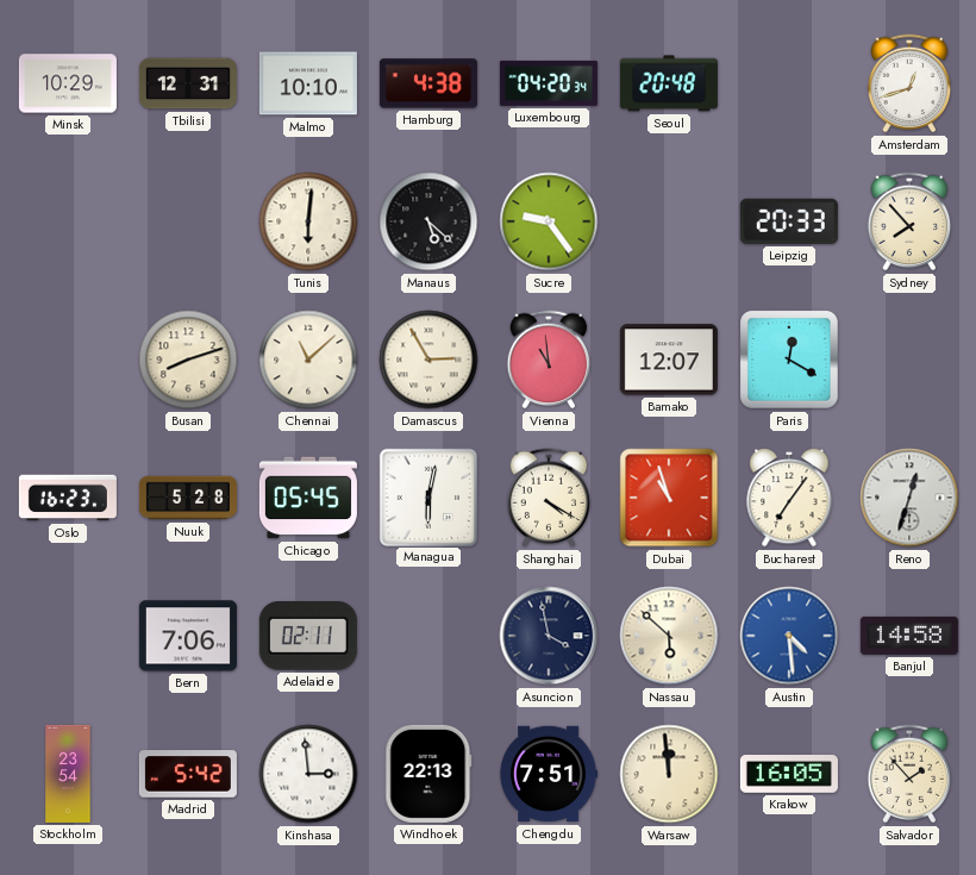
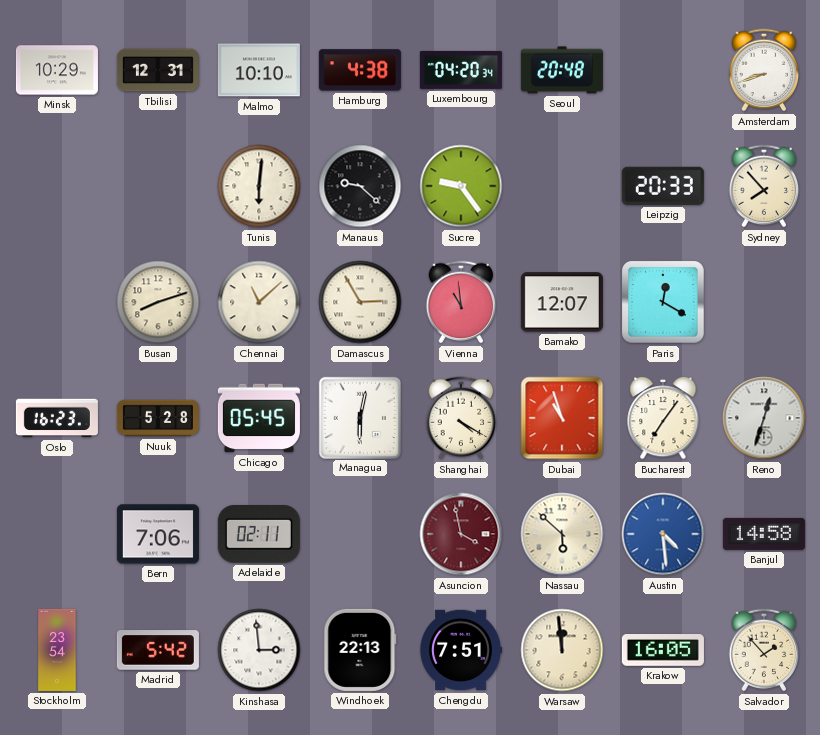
Amsterdam: 12:42 -> 8:42 (764, 70)
Manaus: 5:22 -> 9:22 (360, 186)
Asuncion dial: navy -> burgundy (461, 534)
